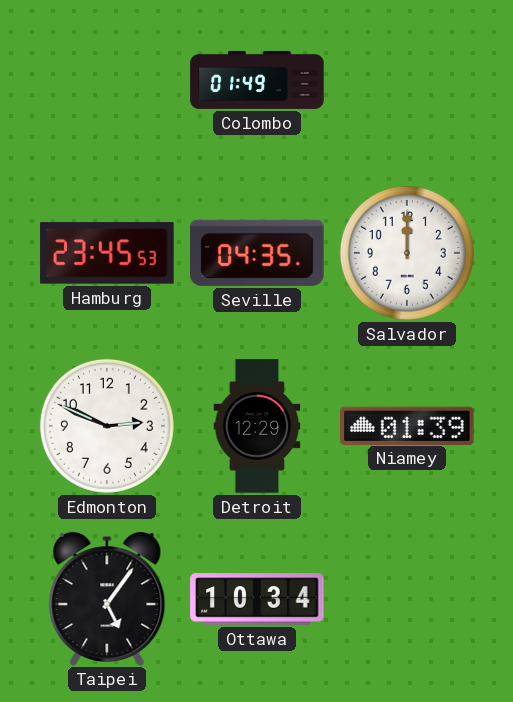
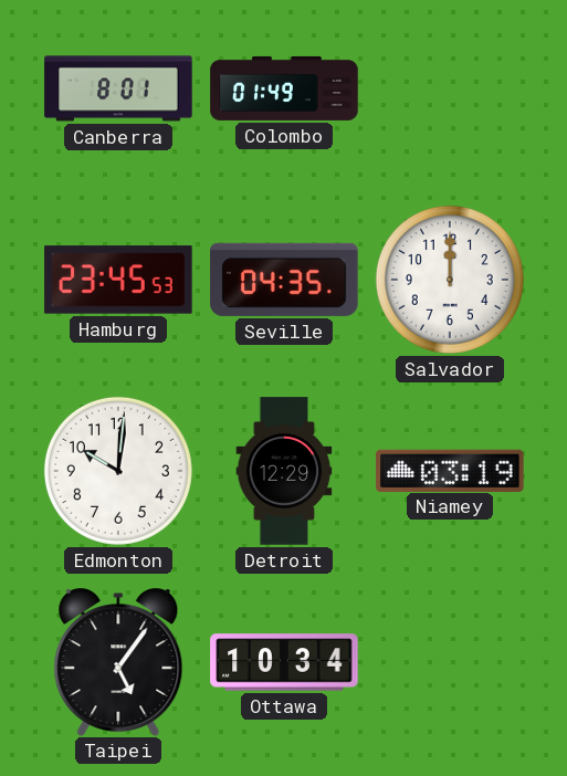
Canberra: none -> 8:01 (118, 88)
Edmonton: 2:49 -> 10:01 (118, 471)
Niamey: 01:39 -> 03:19 (450, 470)
